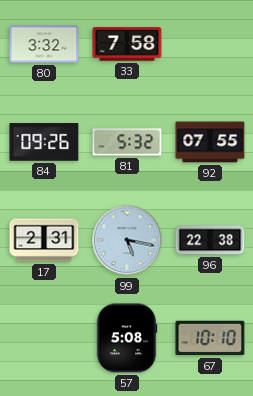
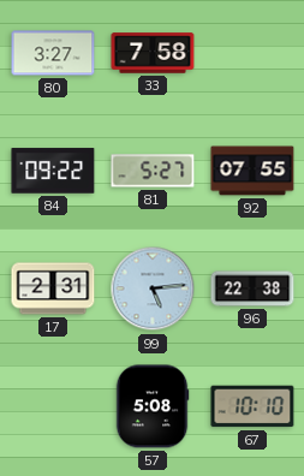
80: 3:32 -> 3:27 (53, 53)
84: 09:26 -> 09:22 (53, 171)
81: 5:32 -> 5:27 (153, 171)
99: 5:17 -> 5:14 (153, 288)
